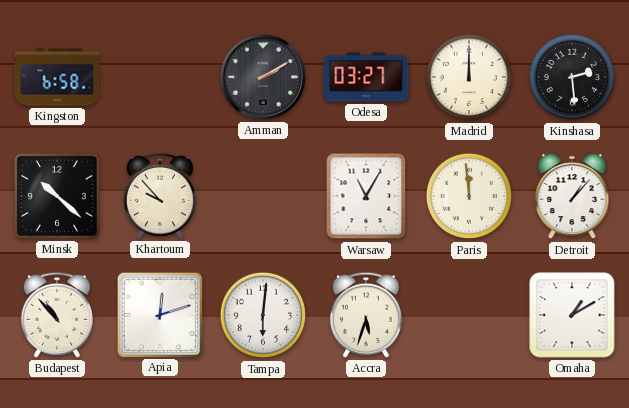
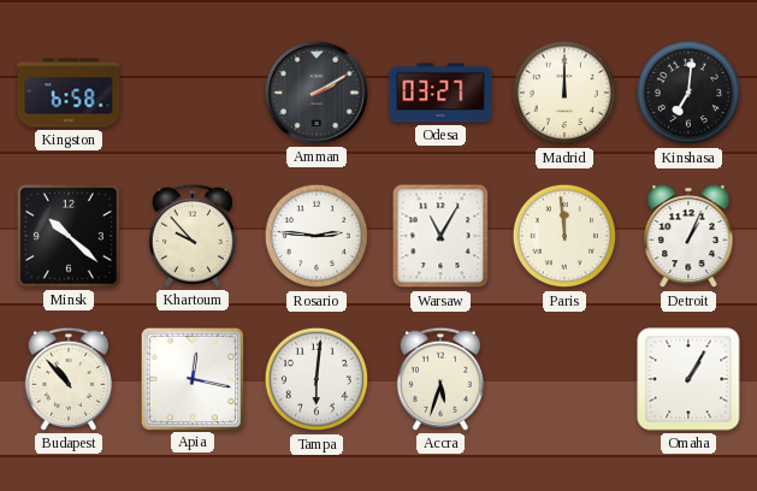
Kinshasa: 2:29 -> 7:01 (688, 93)
Rosario: none -> 2:46 (317, 236)
Detroit: 1:07 -> 1:04 (688, 236)
Apia: 12:12 -> 12:17 (191, 378)
Omaha: 1:10 -> 1:05 (688, 379)
